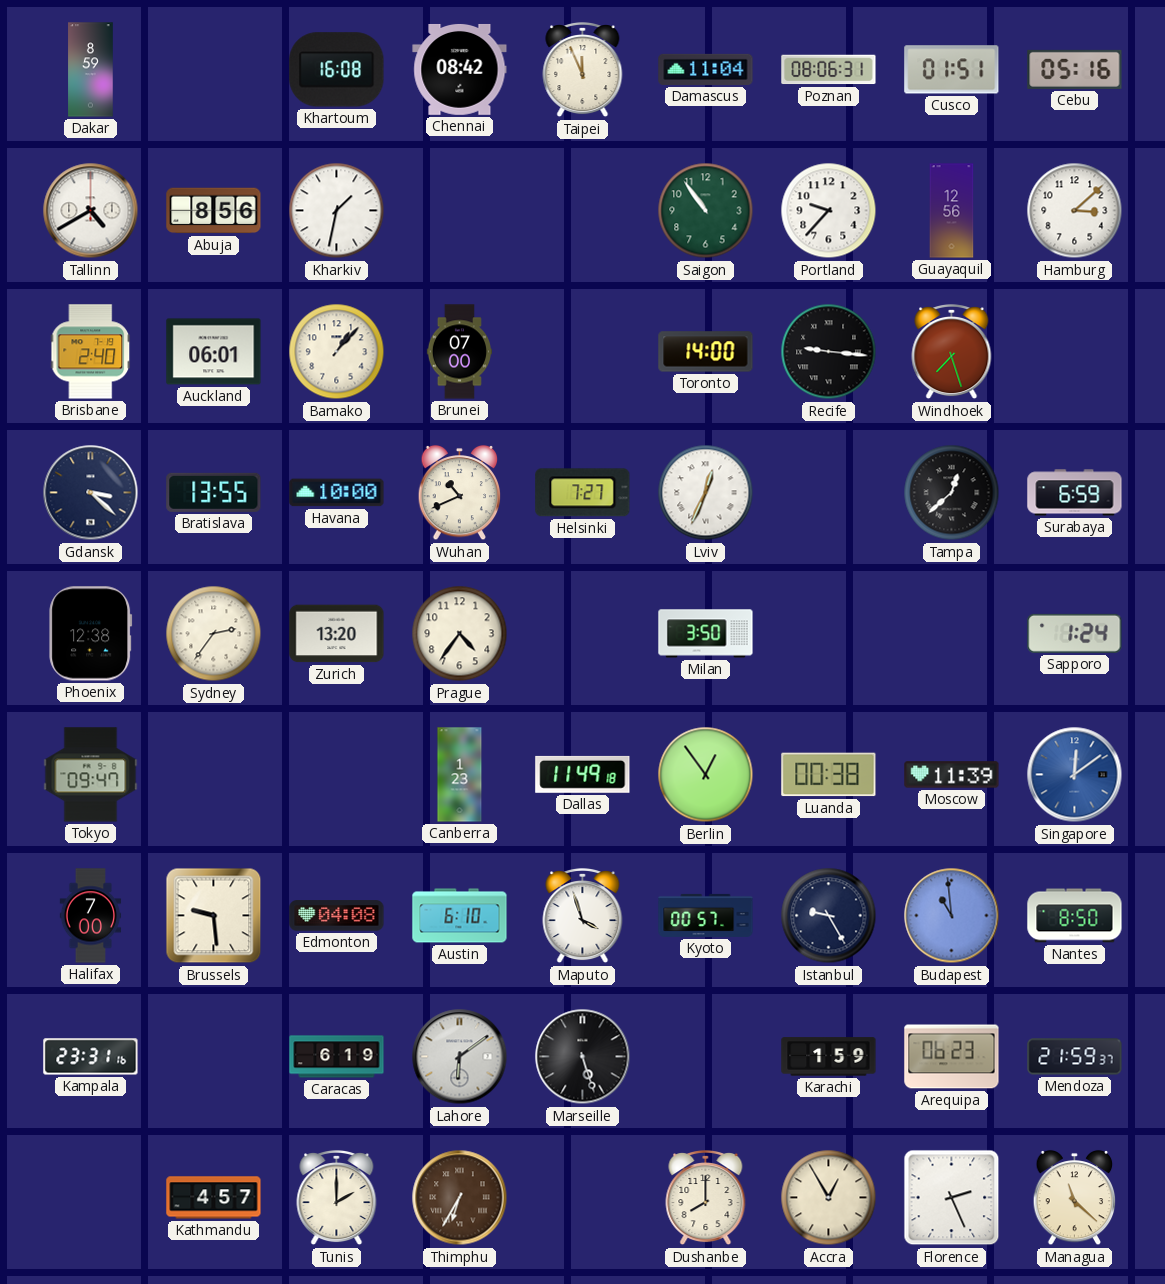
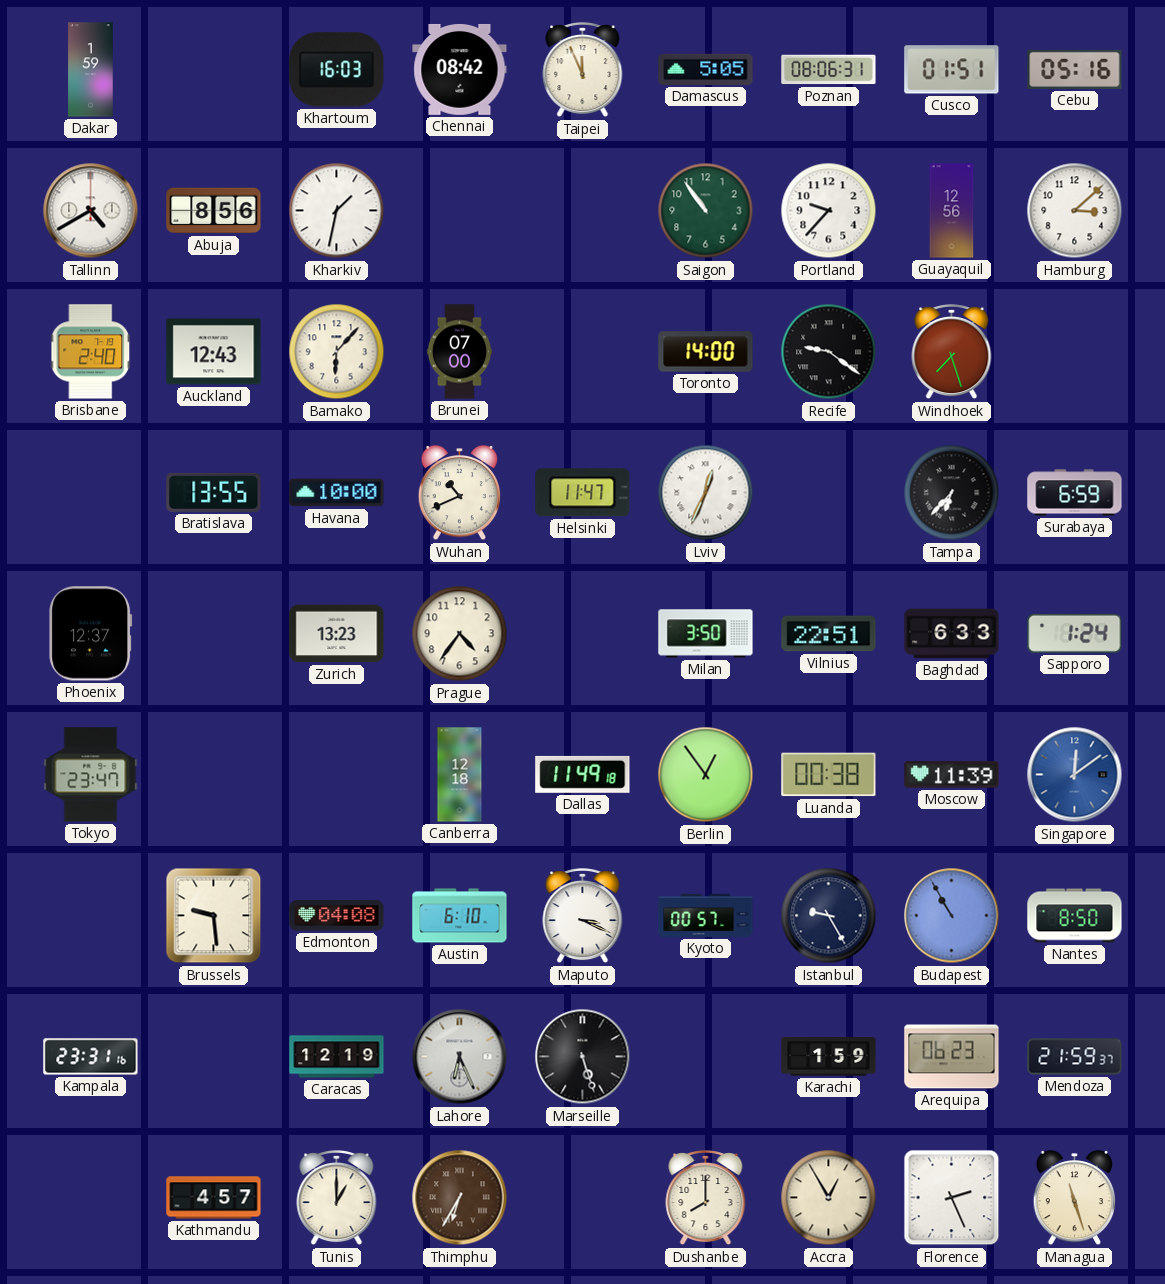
Dakar: 8:59 -> 1:59 (91, 70)
Khartoum: 16:08 -> 16:03 (337, 70)
Damascus: 11:04 -> 5:05 (706, 69)
Auckland: 06:01 -> 12:43 (214, 352)
Bamako: 1:07 -> 6:07 (337, 352)
Recife: 9:16 -> 9:21 (829, 352)
Gdansk: 3:22 -> none (91, 493)
Helsinki: 7:27 -> 11:47 (583, 493)
Tampa: 12:38 -> 6:37 (952, 493)
Phoenix: 12:38 -> 12:37 (91, 634)
Sydney: 2:36 -> none (214, 634)
Zurich: 13:20 -> 13:23 (337, 634)
Vilnius: none -> 22:51 (829, 634)
Baghdad: none -> 6:33 (952, 634)
Tokyo: 09:47 -> 23:47 (91, 775)
Canberra: 1:23 -> 12:18 (460, 775)
Halifax: 7:00 -> none (91, 916)
Maputo: 3:57 -> 3:19 (583, 917)
Budapest: 10:59 -> 10:55 (952, 916)
Caracas: 6:19 -> 12:19 (337, 1057)
Lahore: 6:09 -> 6:26 (460, 1057)
Tunis: 2:00 -> 1:00 (337, 1199)
Managua: 11:22 -> 11:27 (1075, 1198)
